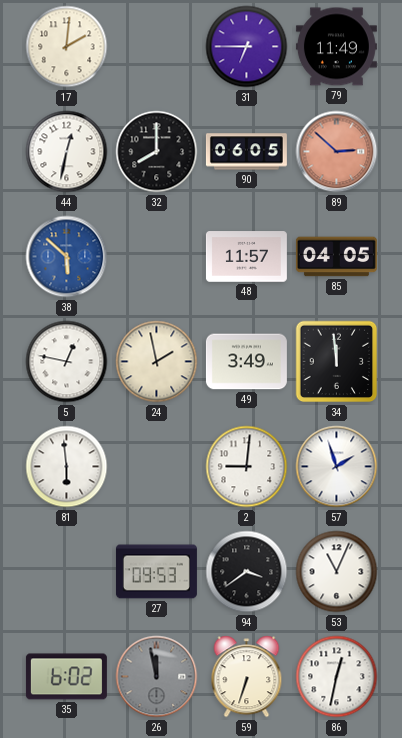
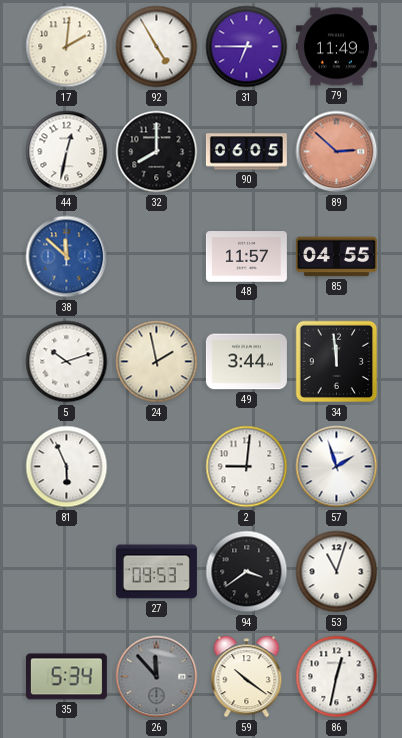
92: none -> 4:55 (157, 47)
38: 5:52 -> 11:52 (67, 257)
85: 04:05 -> 04:55 (336, 257)
5: 12:47 -> 10:12 (67, 362)
49: 3:49 -> 3:44 (246, 362)
81: 5:59 -> 5:56 (67, 467)
53: 11:04 -> 11:03 (337, 572)
35: 6:02 -> 5:34 (66, 677)
26: 11:58 -> 11:53 (157, 677)
59: 6:33 -> 10:21 (247, 677)
